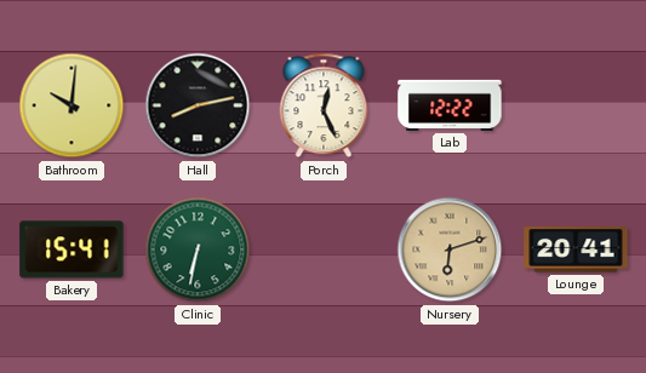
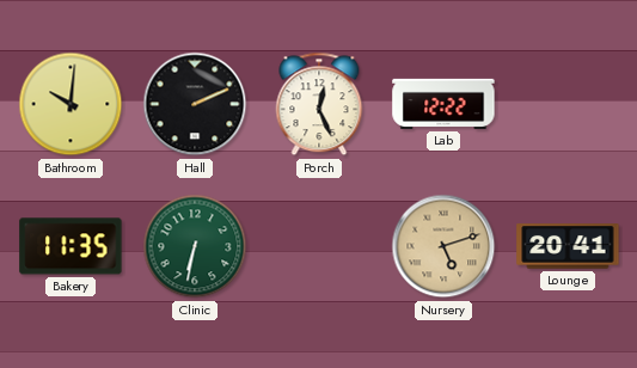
Hall: 8:13 -> 2:11 (195, 104)
Bakery: 15:41 -> 11:35 (71, 246)
Nursery: 6:12 -> 5:12 (443, 246)
